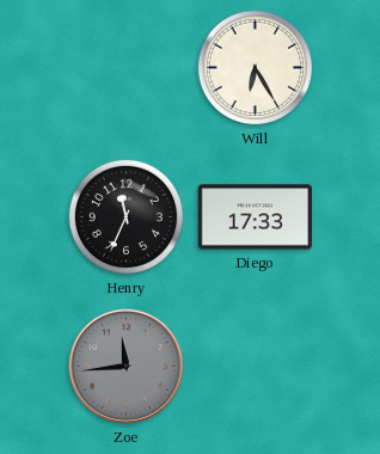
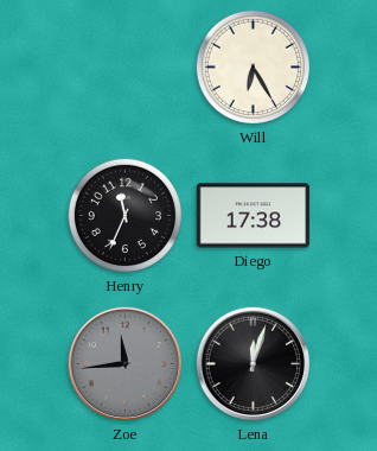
Diego: 17:33 -> 17:38 (253, 216)
Lena: none -> 12:03 (254, 364)
